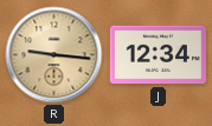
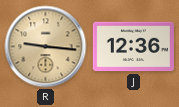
J: 12:34 -> 12:36 (133, 47)
